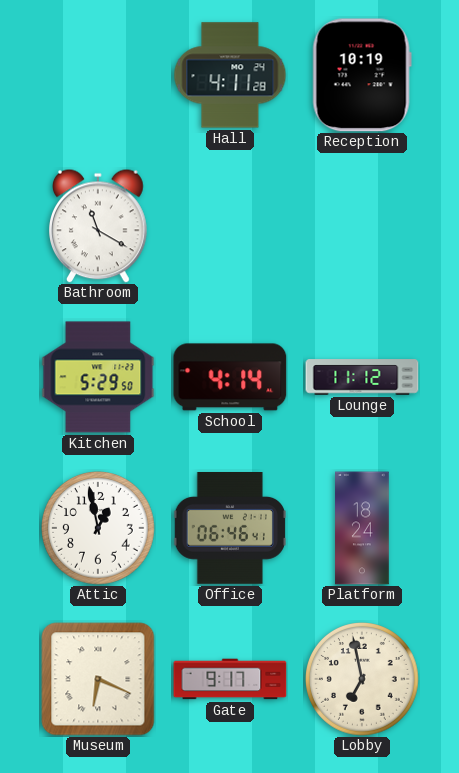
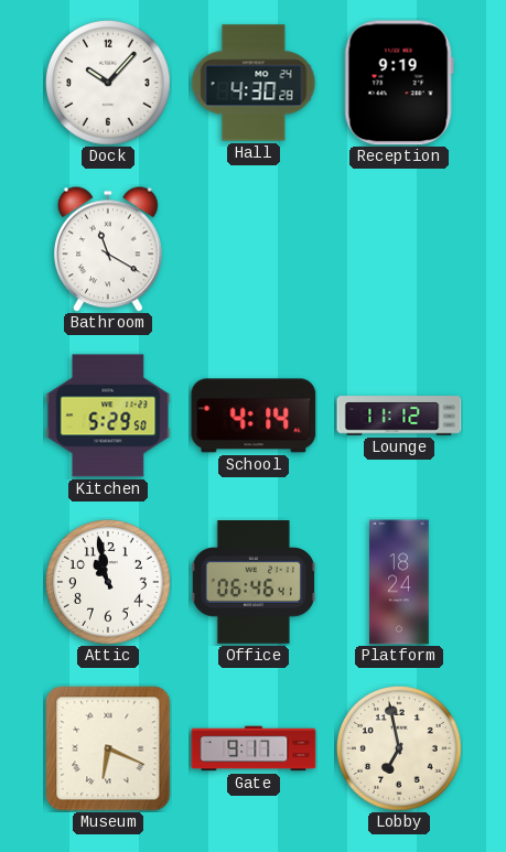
Dock: none -> 10:07 (109, 84)
Hall: 4:11 -> 4:30 (254, 83)
Reception: 10:19 -> 9:19 (399, 83)
Attic: 12:58 -> 10:58 (109, 583)
